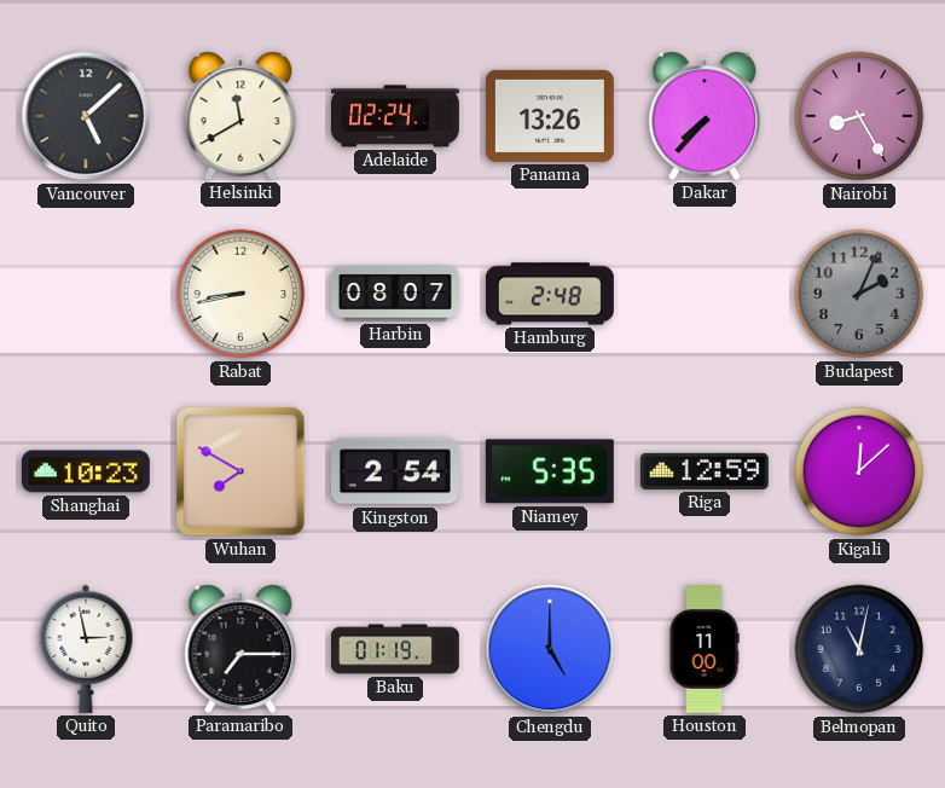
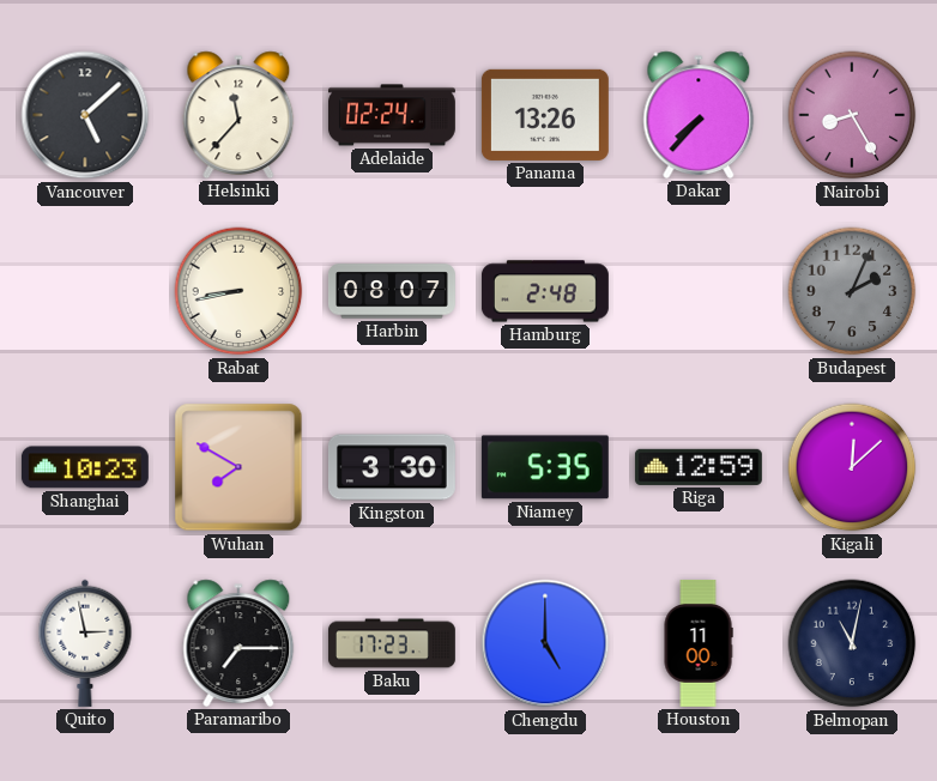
Helsinki: 11:40 -> 11:37 (238, 115)
Kingston: 2:54 -> 3:30 (392, 467)
Baku: 01:19 -> 17:23 (392, 643)
